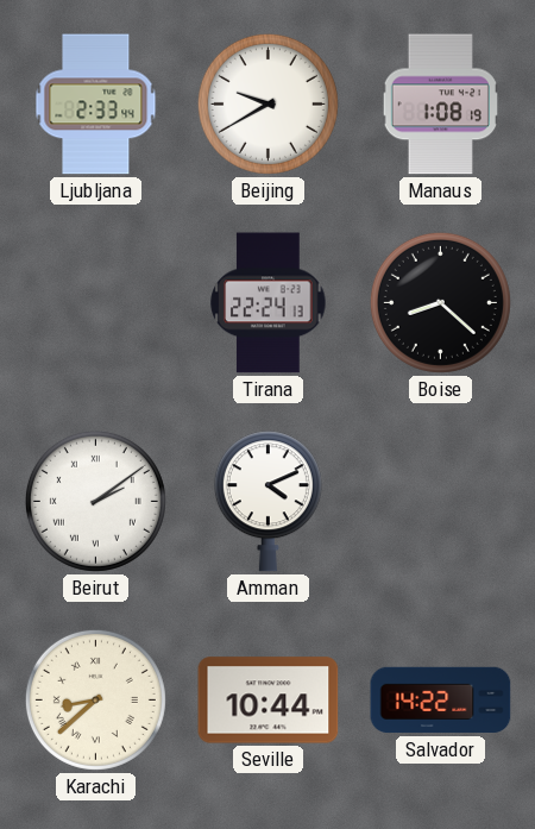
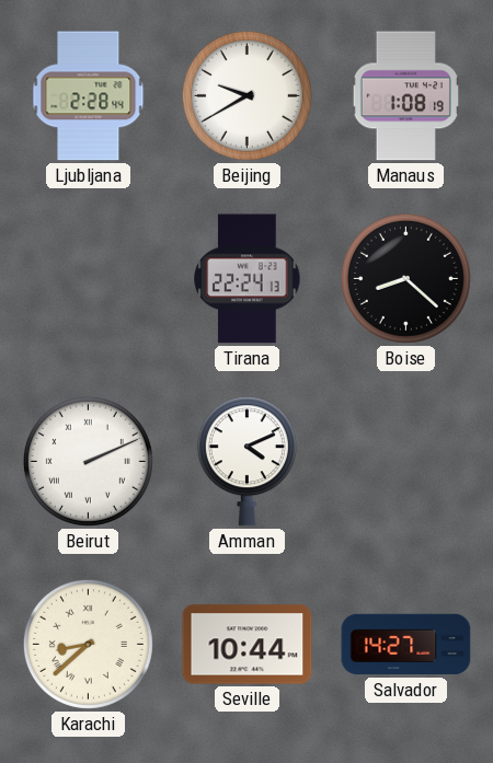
Ljubljana: 2:33 -> 2:28 (89, 96)
Beirut: 2:09 -> 2:11 (88, 461)
Salvador: 14:22 -> 14:27 (406, 645)
